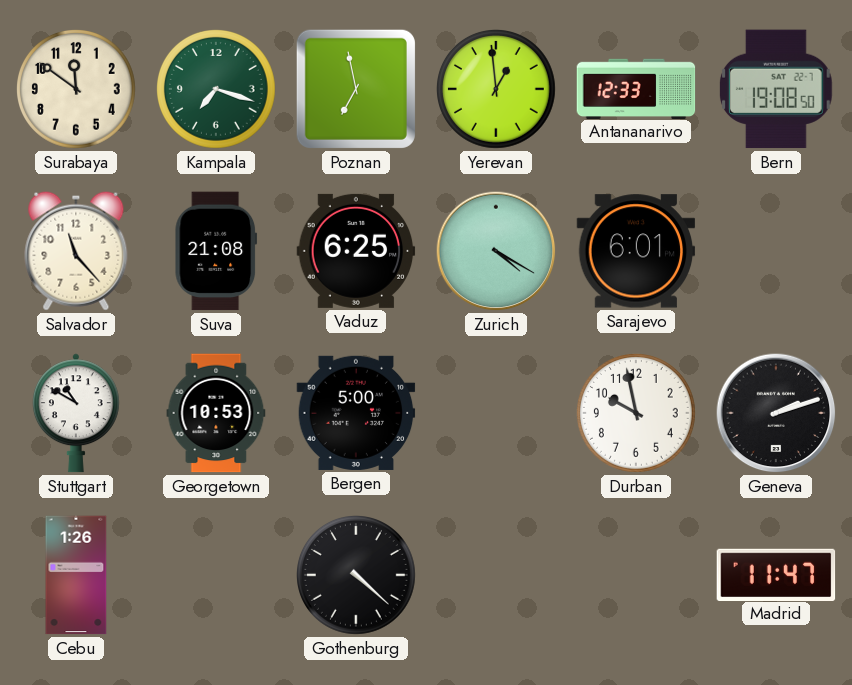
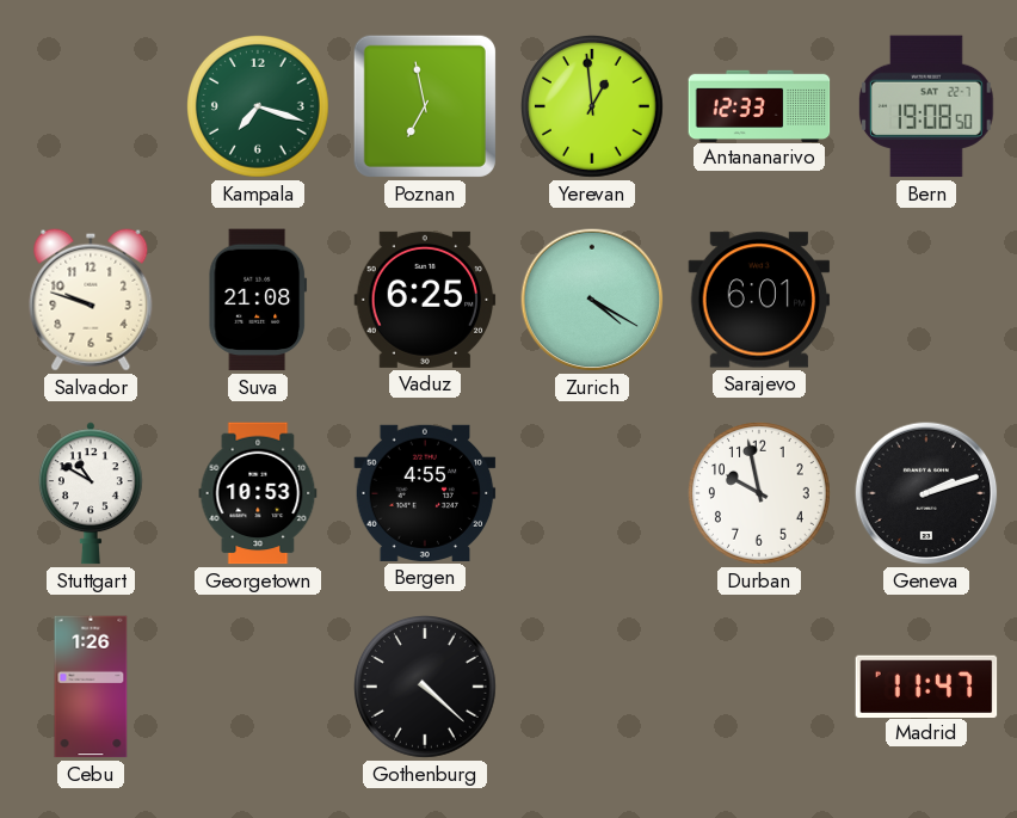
Surabaya: 11:51 -> none (77, 90)
Salvador: 11:23 -> 9:48 (91, 300)
Bergen: 5:00 -> 4:55 (425, 493)
